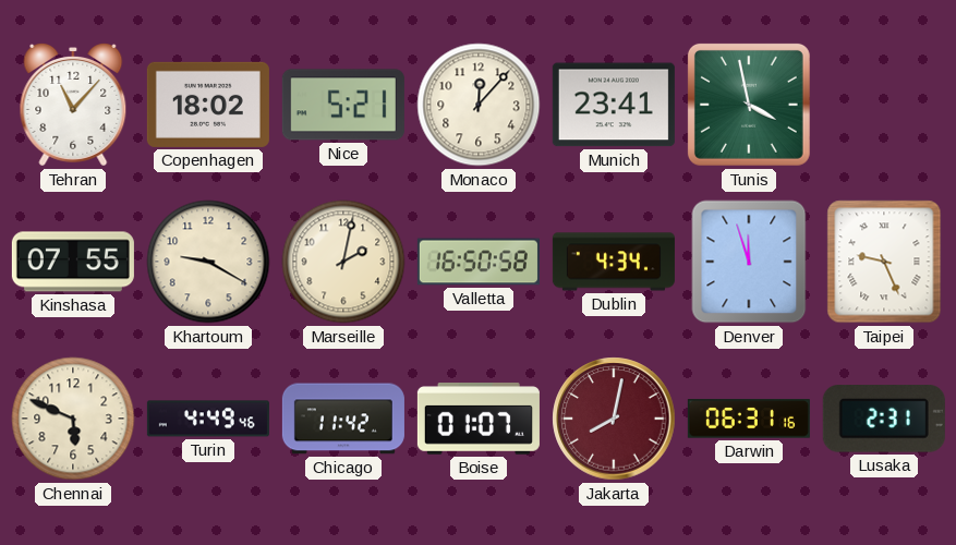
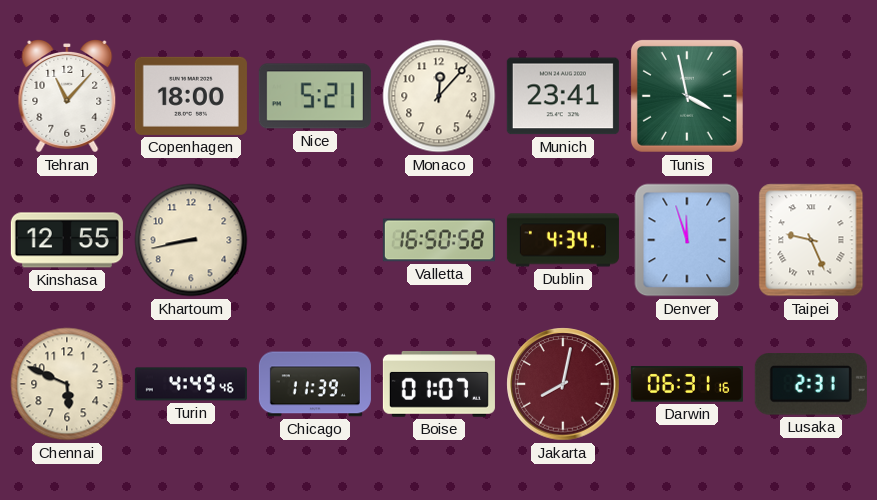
Copenhagen: 18:02 -> 18:00 (191, 96)
Kinshasa: 07:55 -> 12:55 (67, 240)
Khartoum: 9:20 -> 8:43 (191, 240)
Marseille: 2:02 -> none (343, 262)
Chicago: 11:42 -> 11:39 (315, 384)
